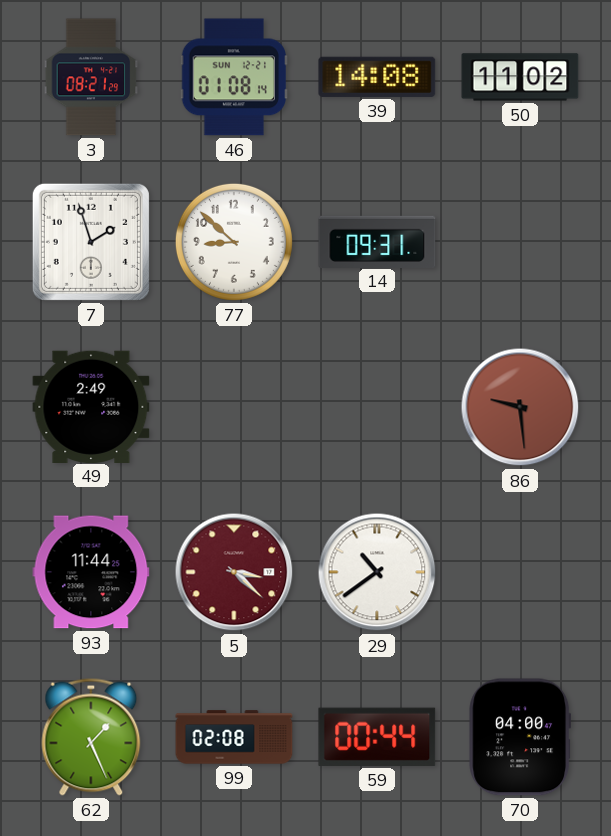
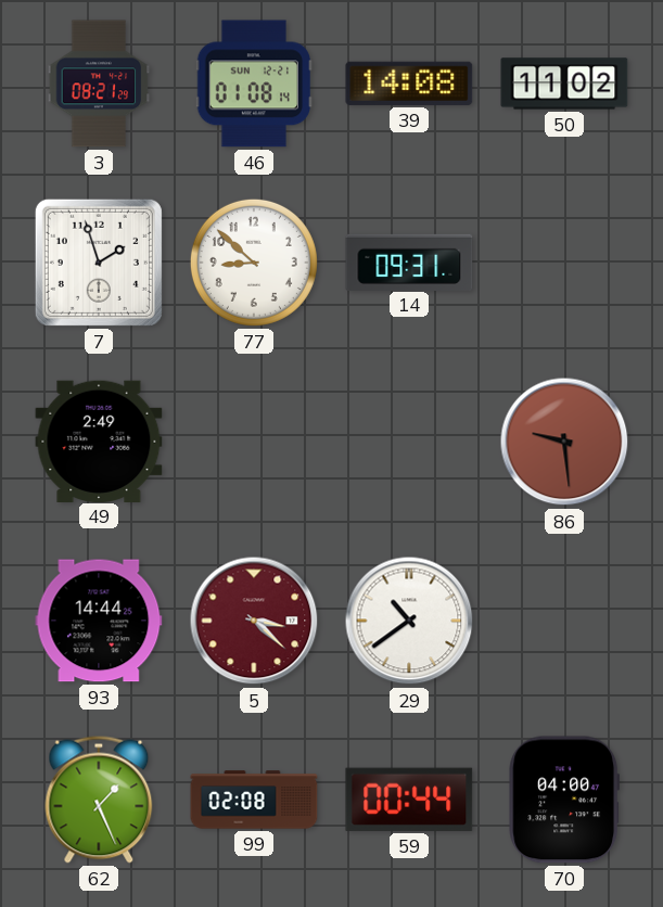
93: 11:44 -> 14:44 (99, 621)
